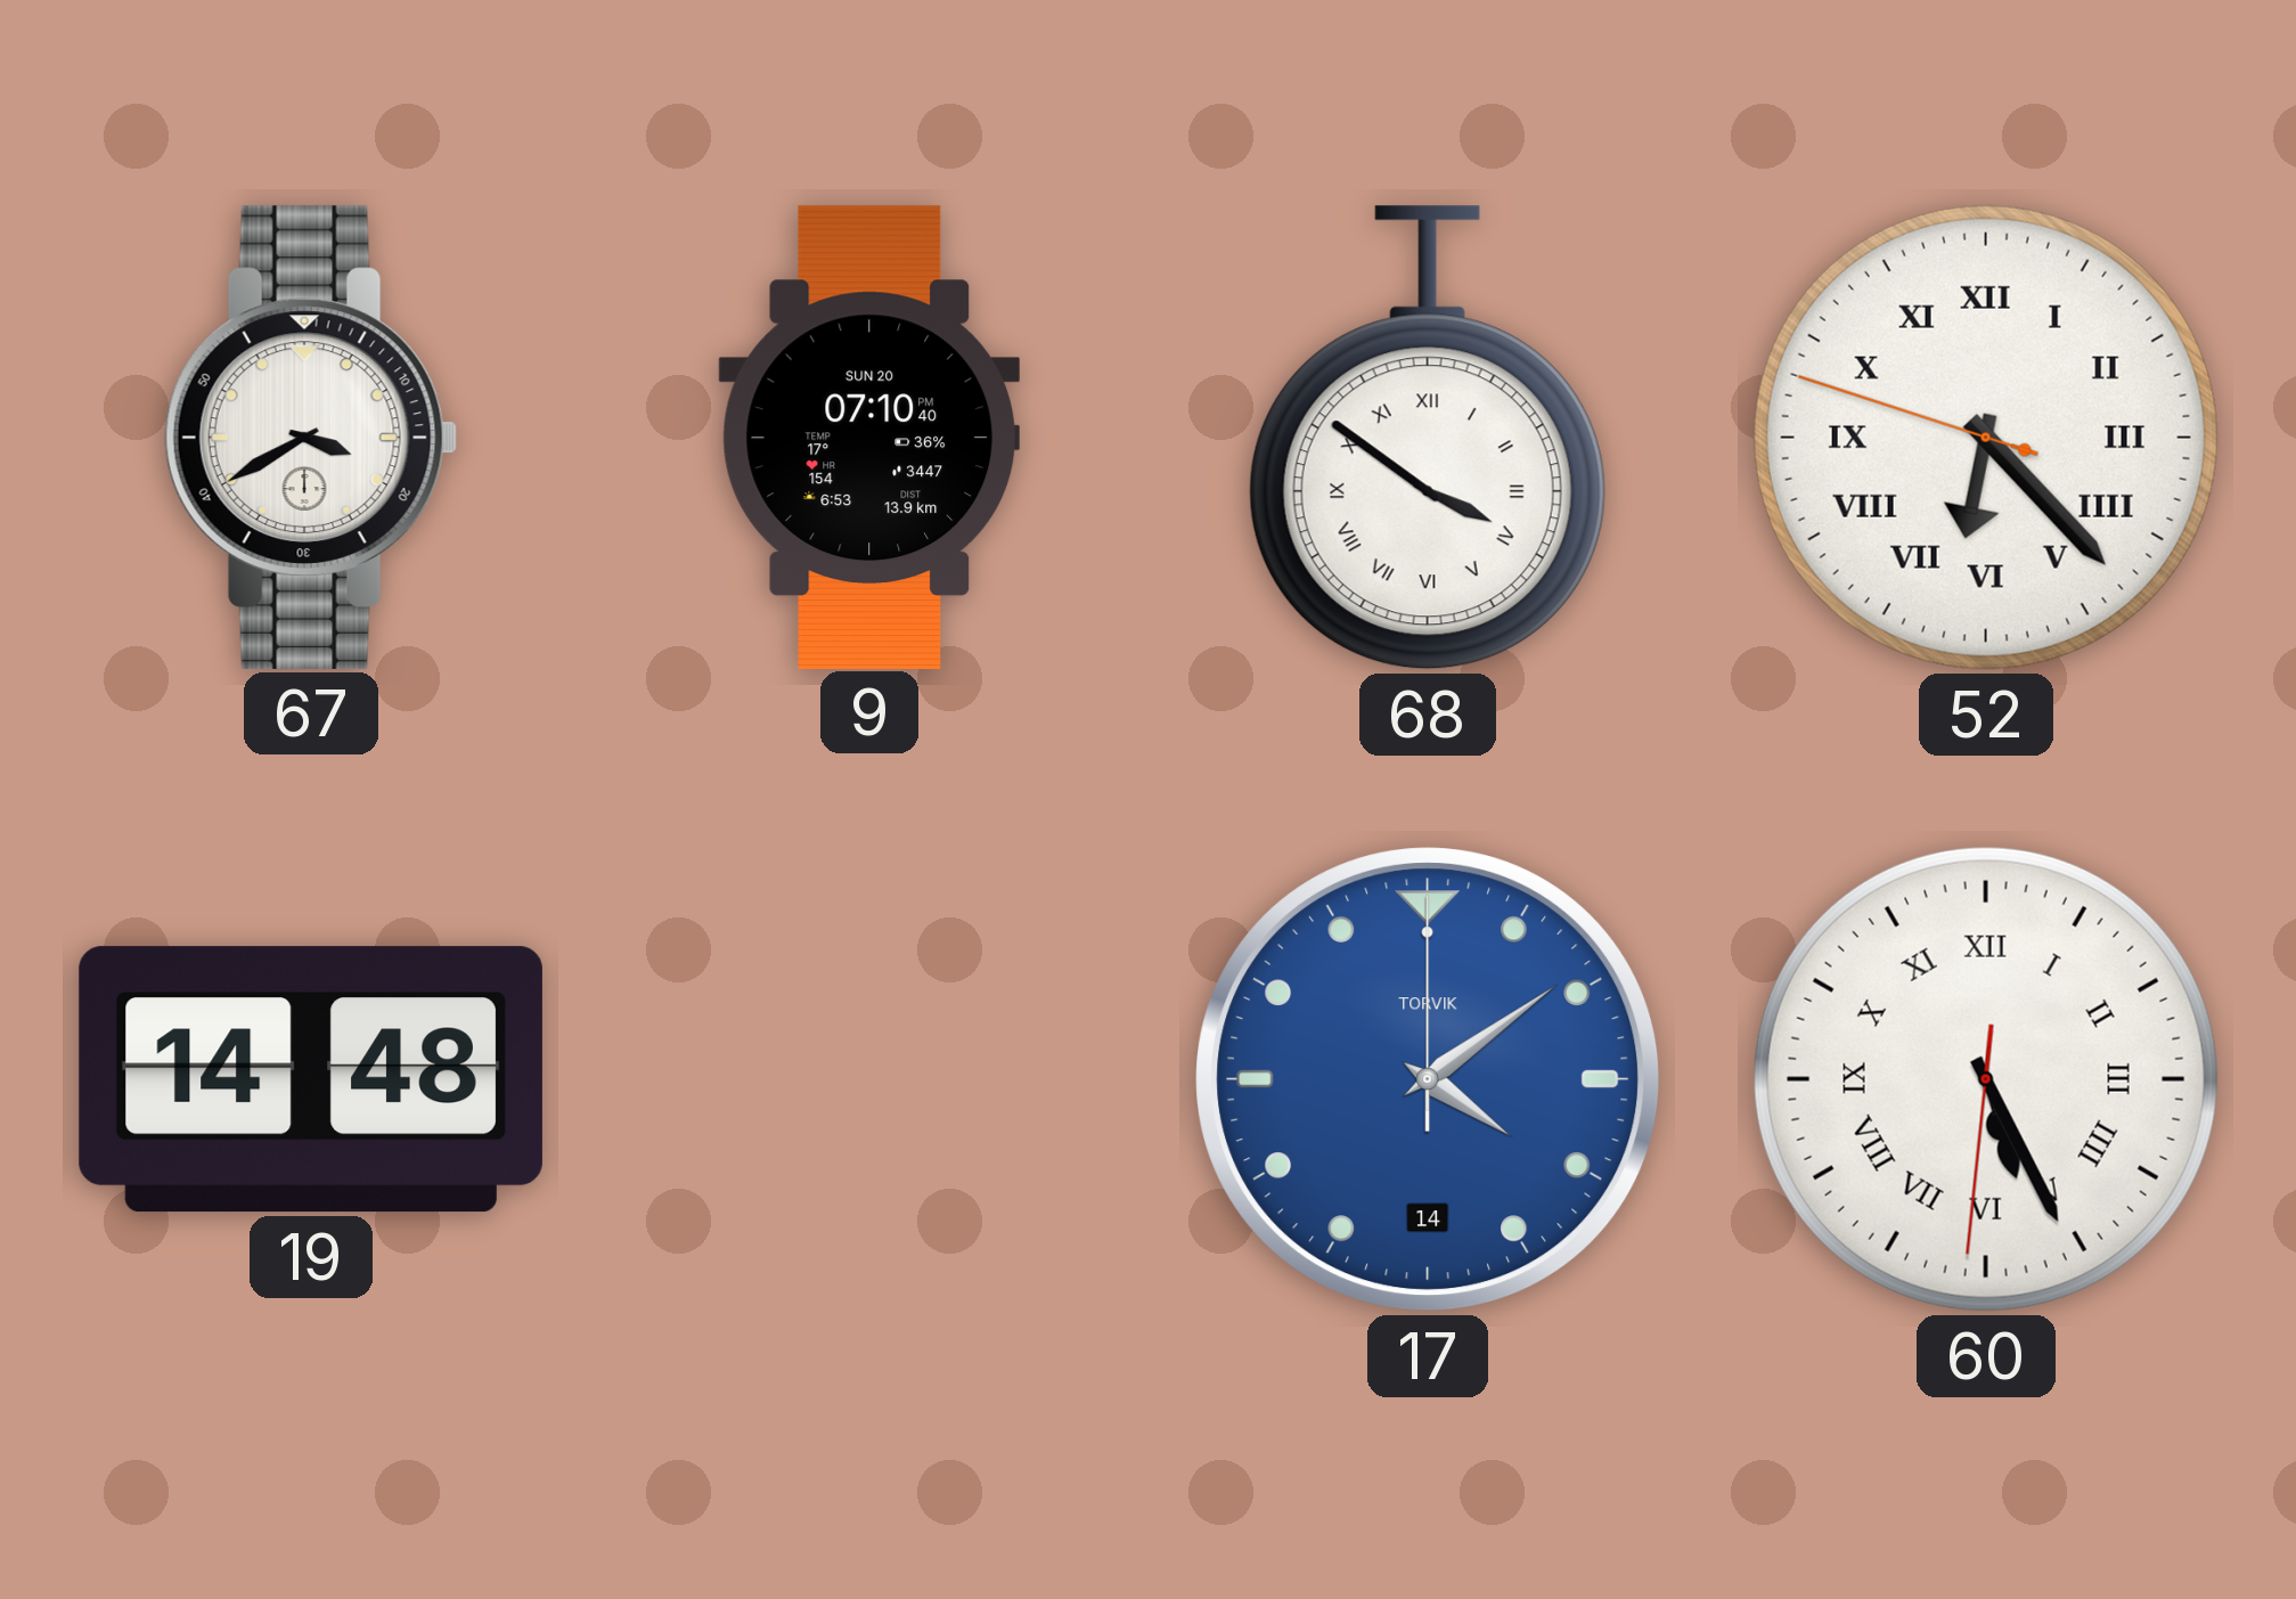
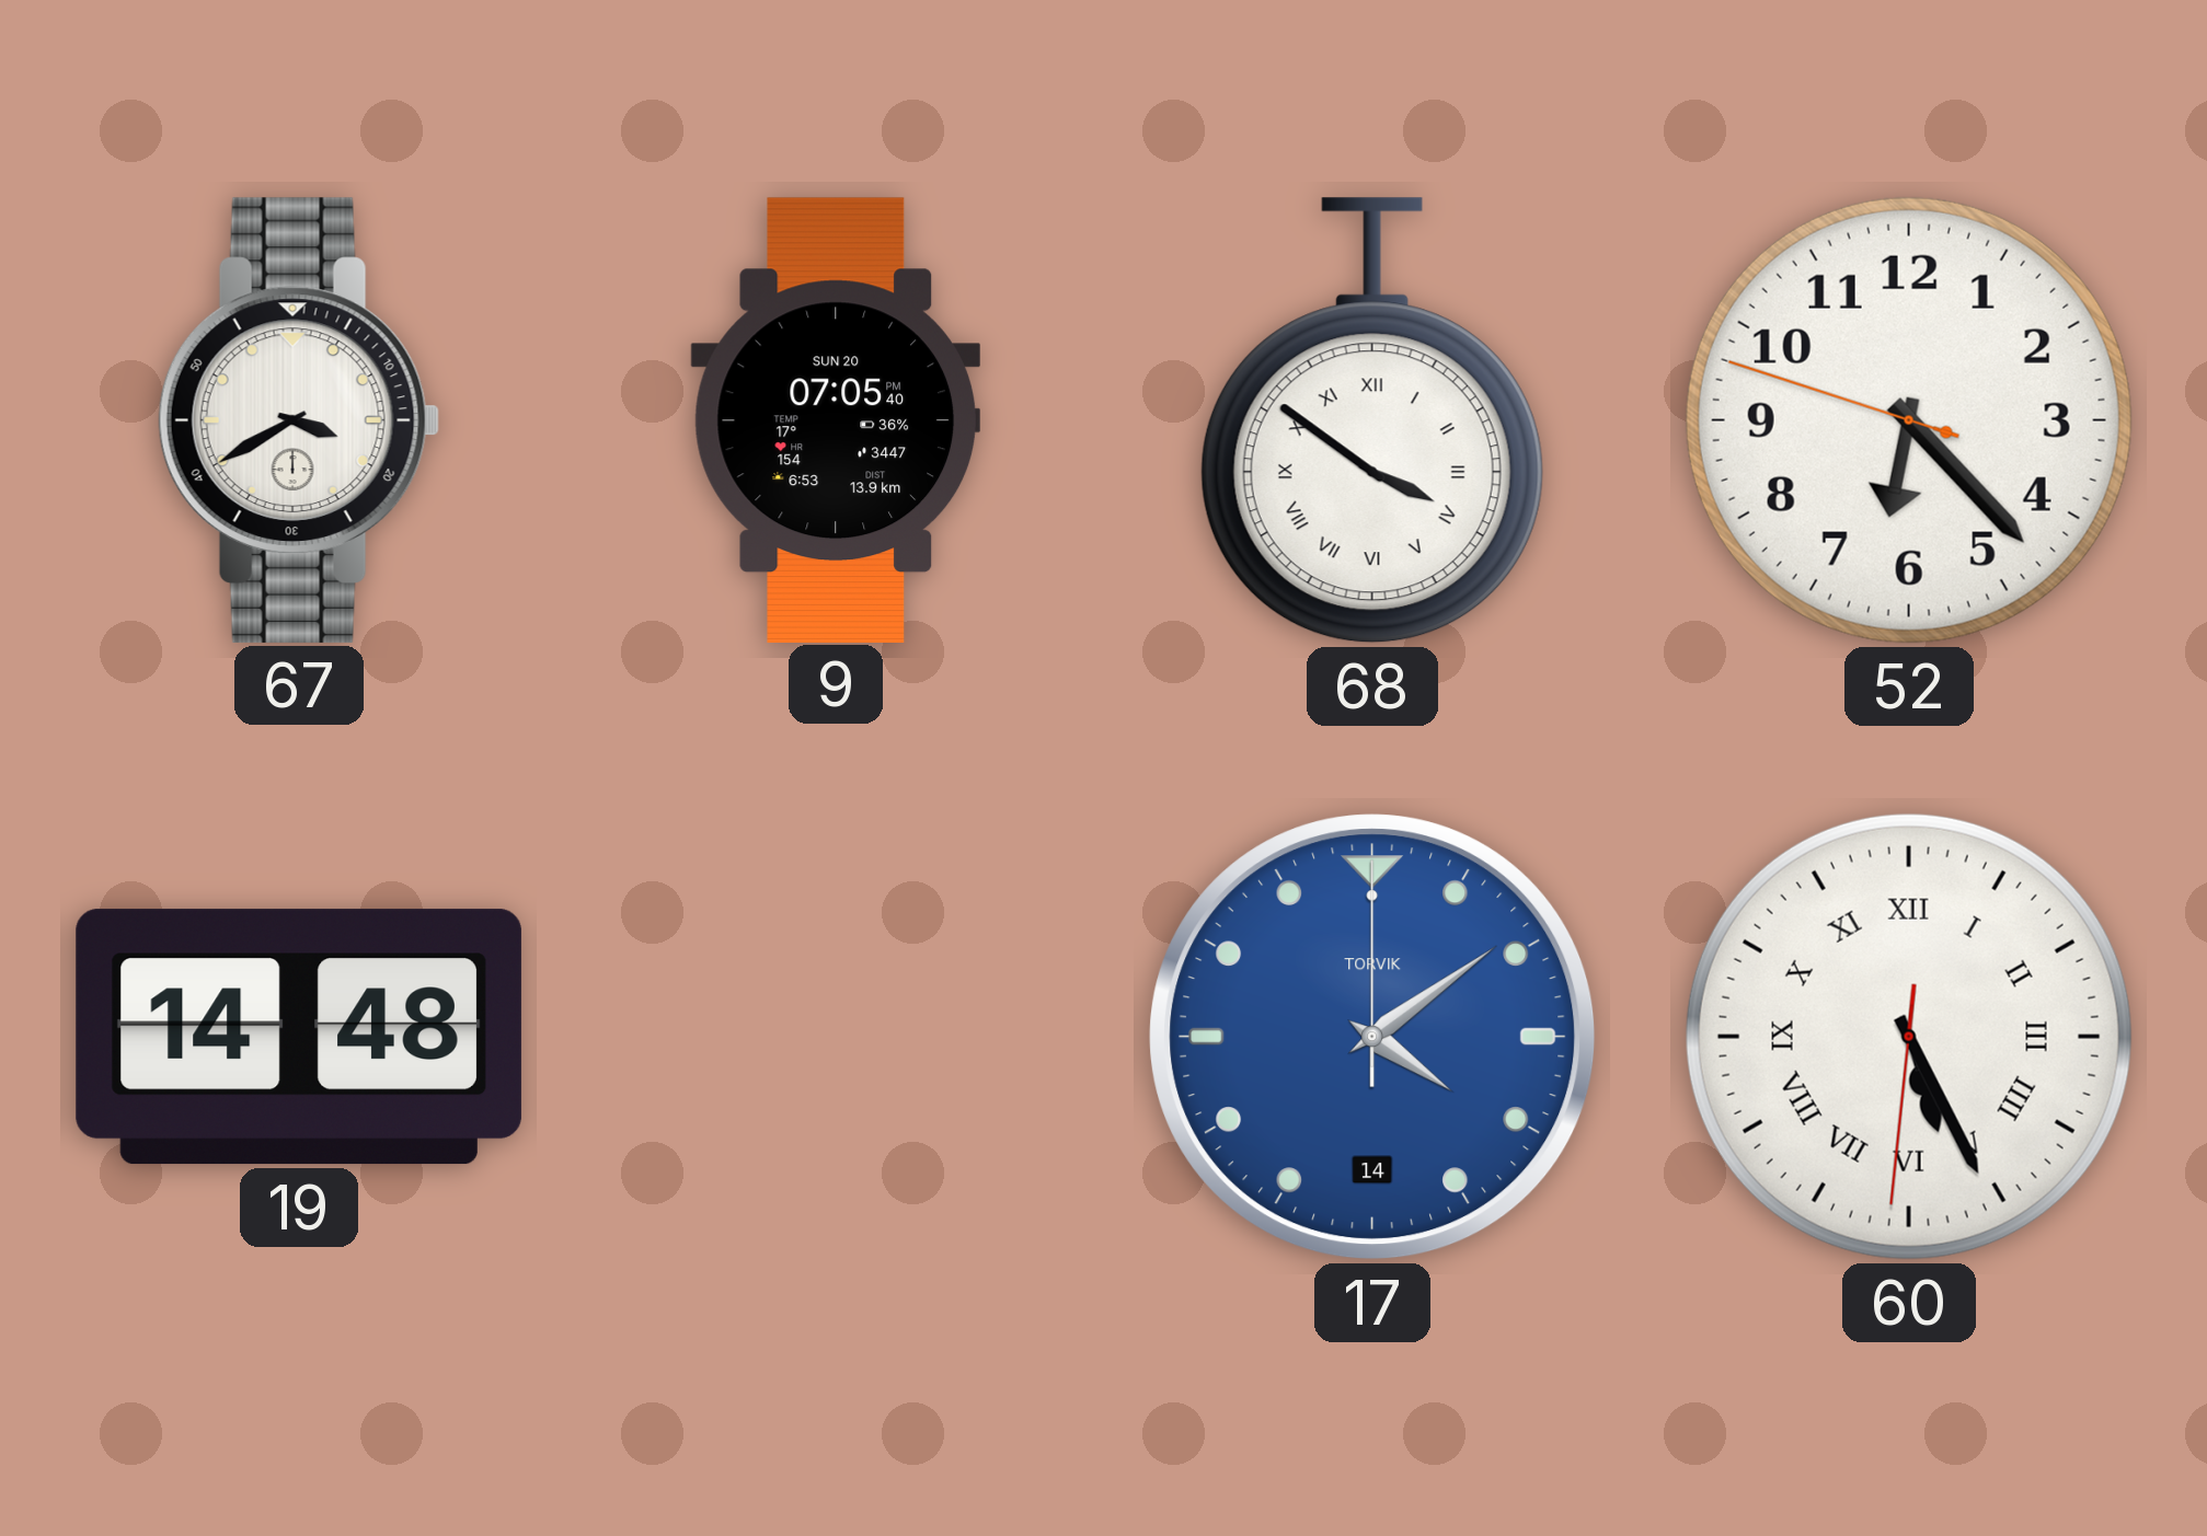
9: 07:10 -> 07:05 (836, 419)
52 numerals: Roman -> Arabic (1909, 420)
